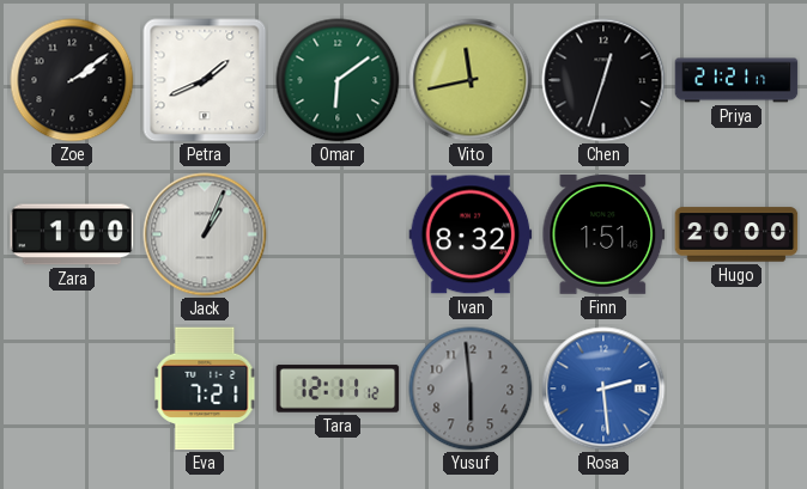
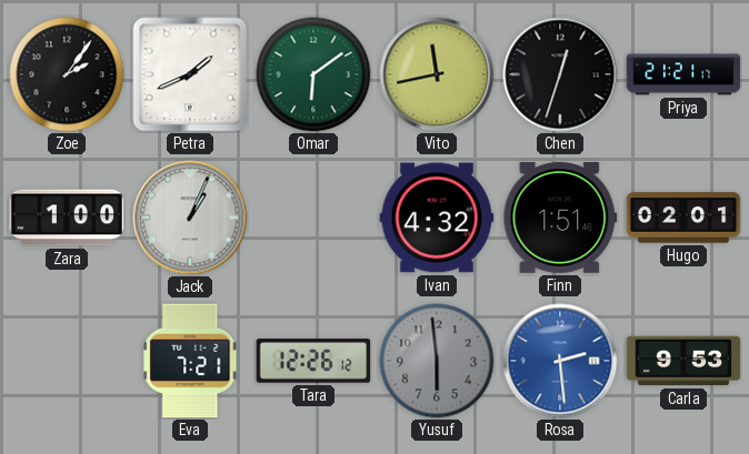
Zoe: 2:09 -> 2:06 (67, 74)
Ivan: 8:32 -> 4:32 (437, 218)
Hugo: 20:00 -> 02:01 (683, 218)
Tara: 12:11 -> 12:26 (313, 361)
Carla: none -> 9:53 (683, 361)
